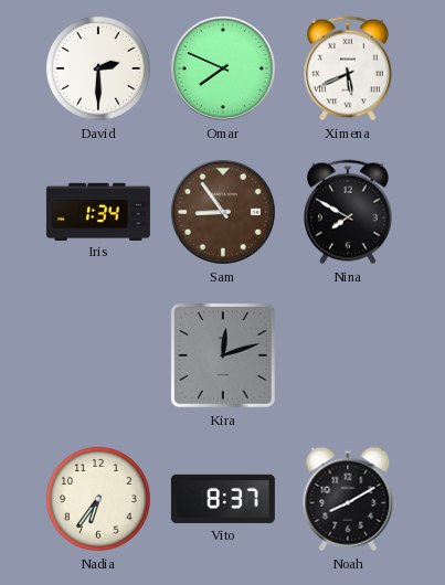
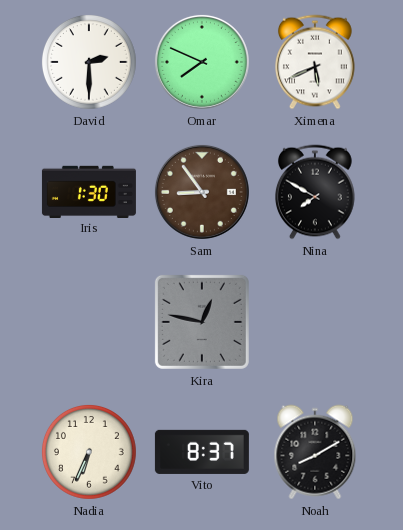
Iris: 1:34 -> 1:30 (89, 191)
Kira: 12:12 -> 12:47 (202, 322)
Nadia: 6:36 -> 6:34 (90, 453)
